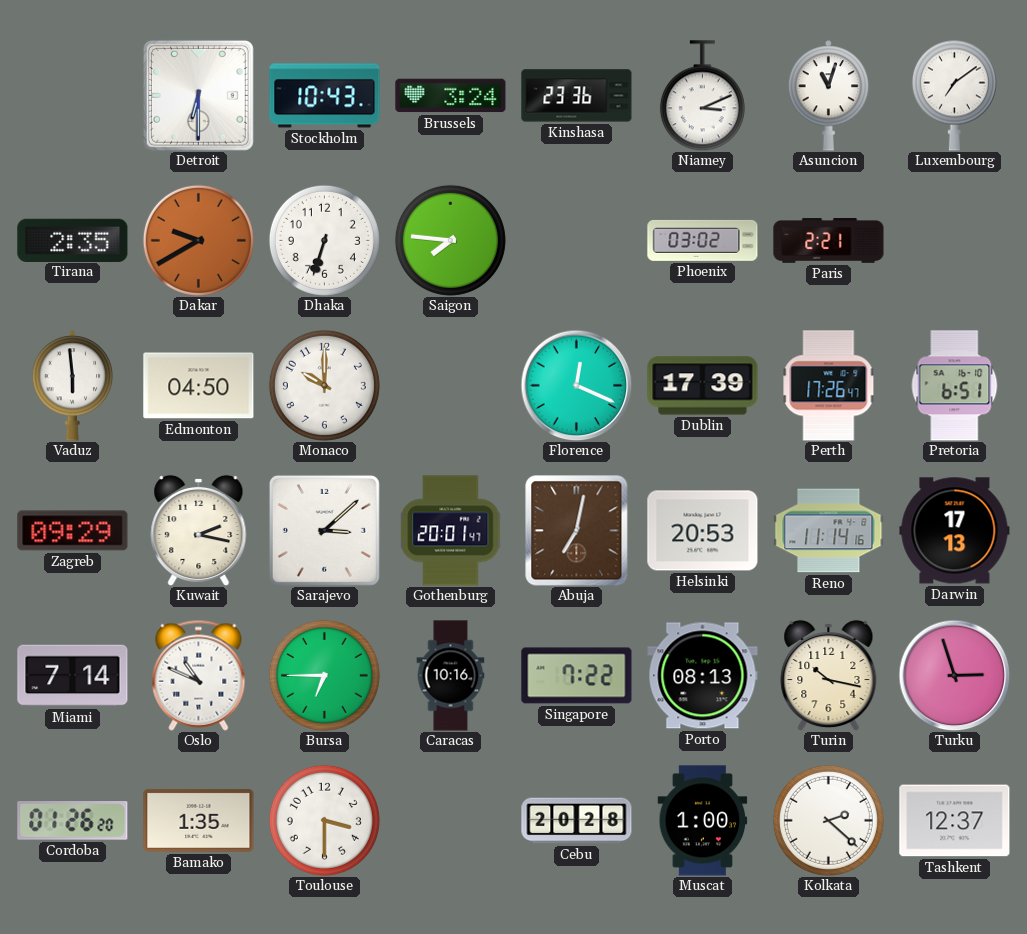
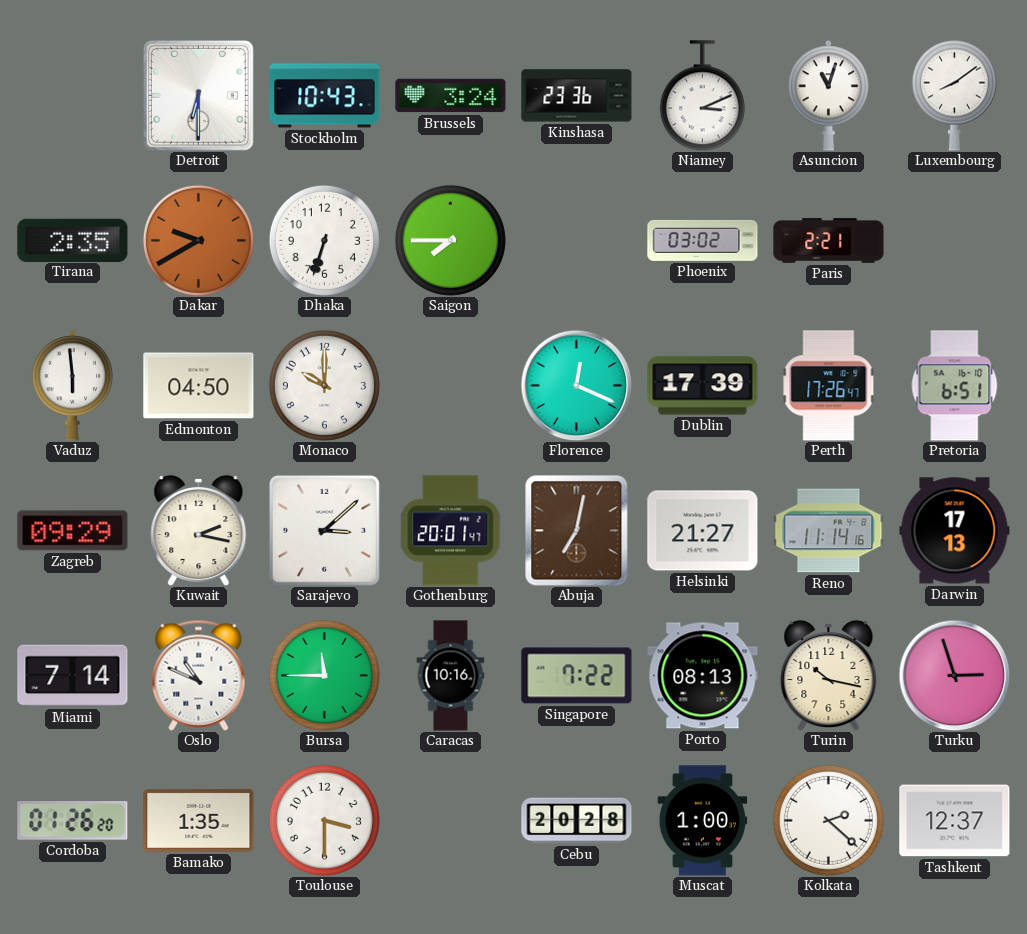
Luxembourg: 7:09 -> 8:09 (954, 95)
Saigon: 7:46 -> 7:45 (450, 240)
Helsinki: 20:53 -> 21:27 (703, 531)
Bursa: 6:45 -> 11:45 (324, 675)
